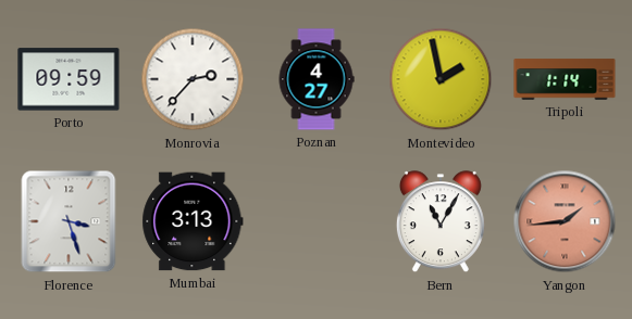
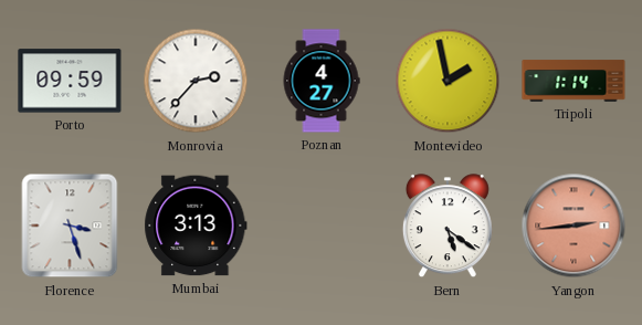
Bern: 11:05 -> 5:21 (448, 227)
Yangon: 1:44 -> 2:44 (573, 226)
